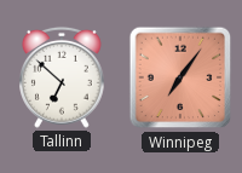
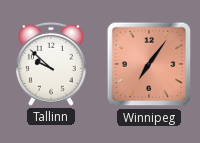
Tallinn: 6:52 -> 9:52 (52, 64)
